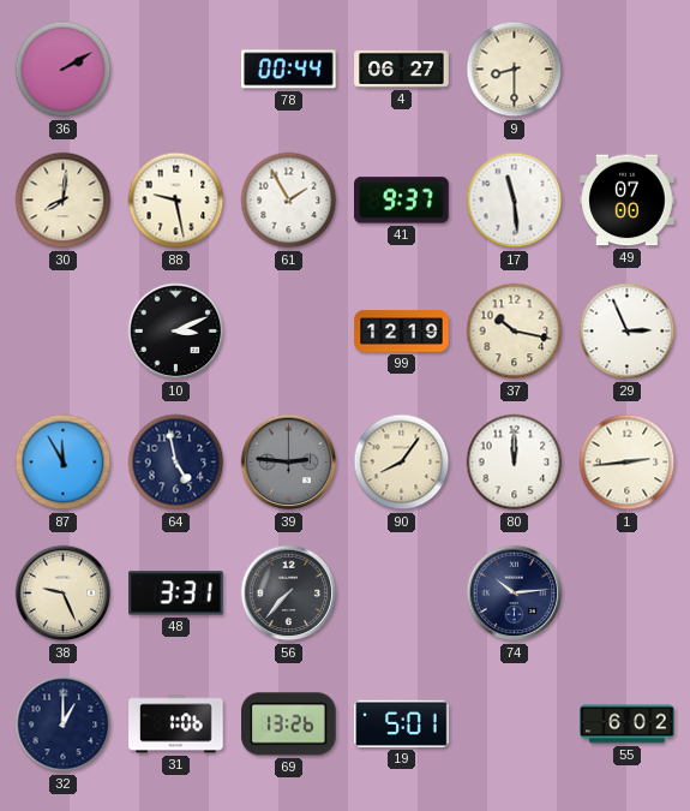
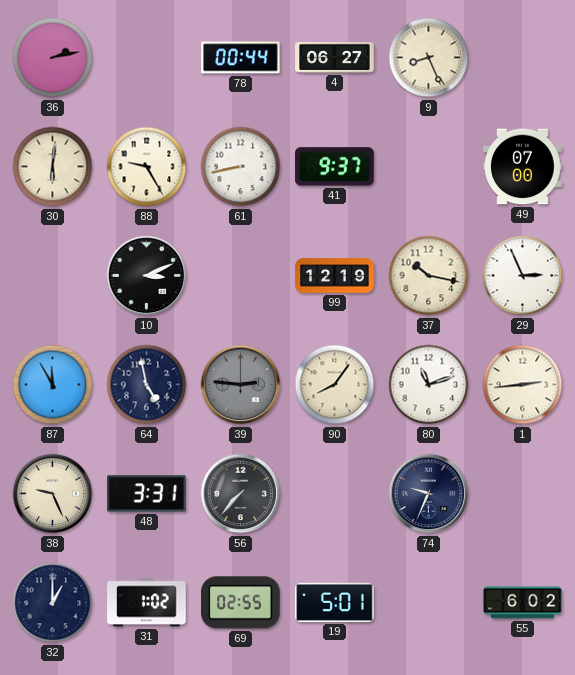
36: 2:10 -> 2:13 (53, 58)
9: 8:30 -> 8:26 (429, 58)
30: 8:01 -> 6:01 (53, 167)
88: 9:28 -> 9:25 (147, 167)
61: 1:55 -> 8:43 (241, 167)
17: 11:29 -> none (515, 201)
80: 12:00 -> 11:12 (429, 385)
74: 10:14 -> 9:34 (429, 494)
31: 1:06 -> 1:02 (147, 603)
69: 13:26 -> 02:55 (241, 603)
